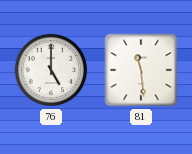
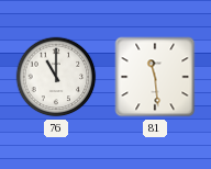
76: 5:00 -> 11:00 (56, 77)
